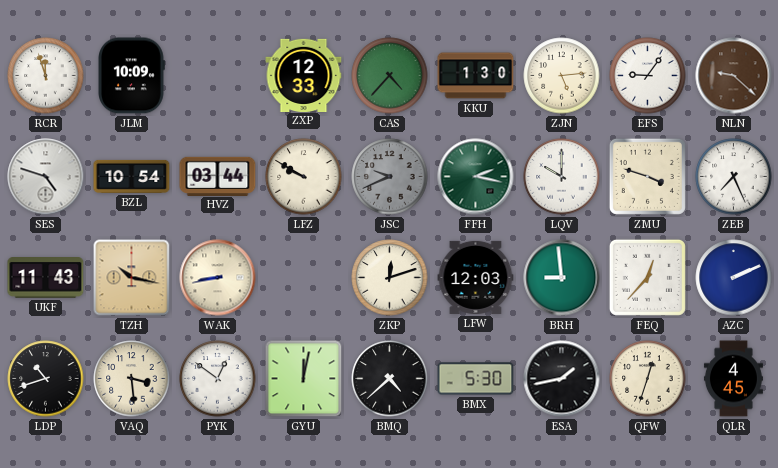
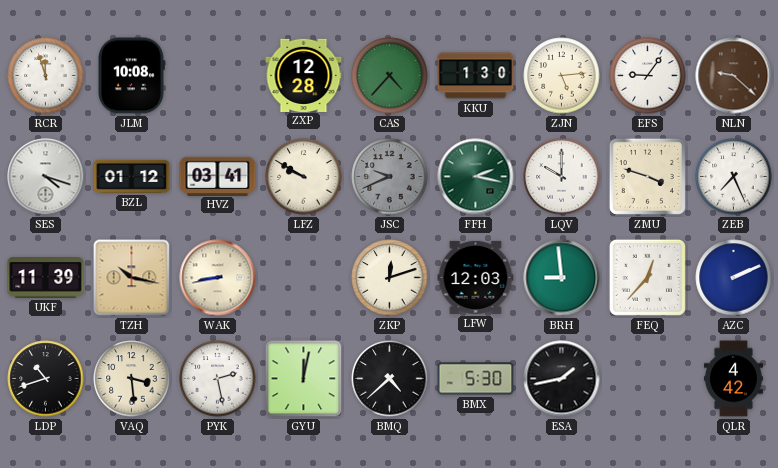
JLM: 10:09 -> 10:08 (131, 76)
ZXP: 12:33 -> 12:28 (304, 75)
SES: 4:48 -> 4:18 (46, 177)
BZL: 10:54 -> 01:12 (132, 176)
HVZ: 03:44 -> 03:41 (218, 176)
UKF: 11:43 -> 11:39 (46, 278)
PYK: 12:51 -> 2:28 (218, 379)
QFW: 12:33 -> none (648, 379)
QLR: 4:45 -> 4:42 (733, 379)
